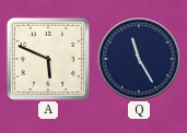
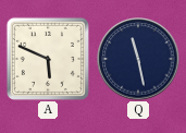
Q: 11:25 -> 11:28 (138, 59)
